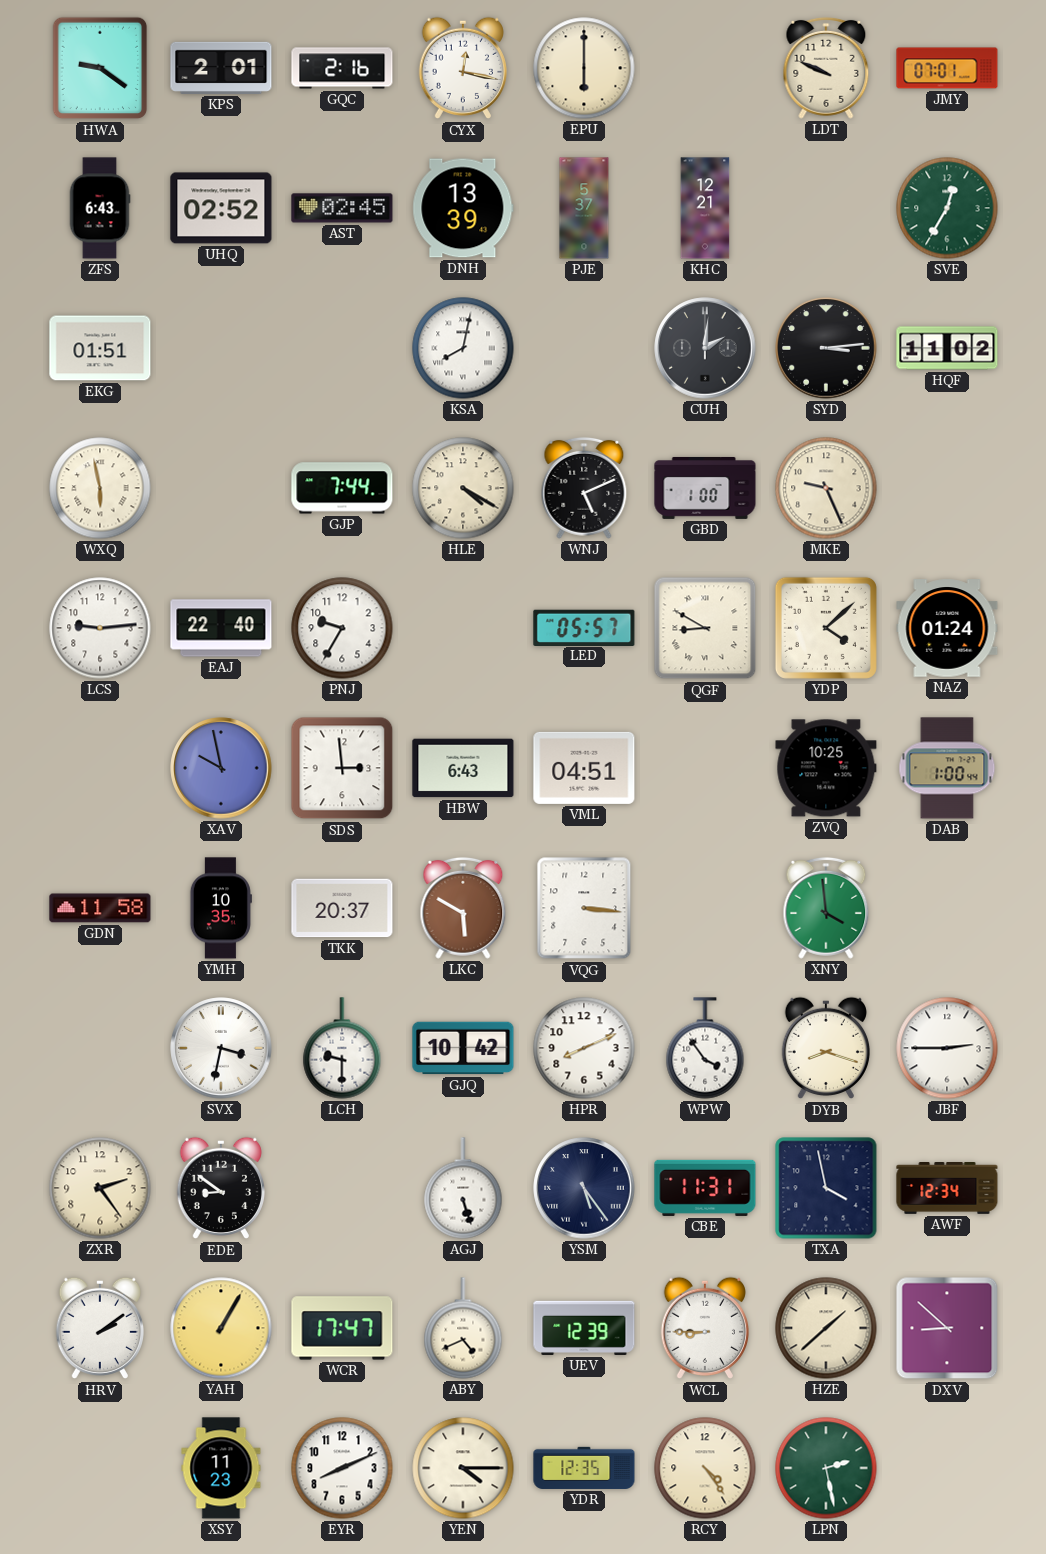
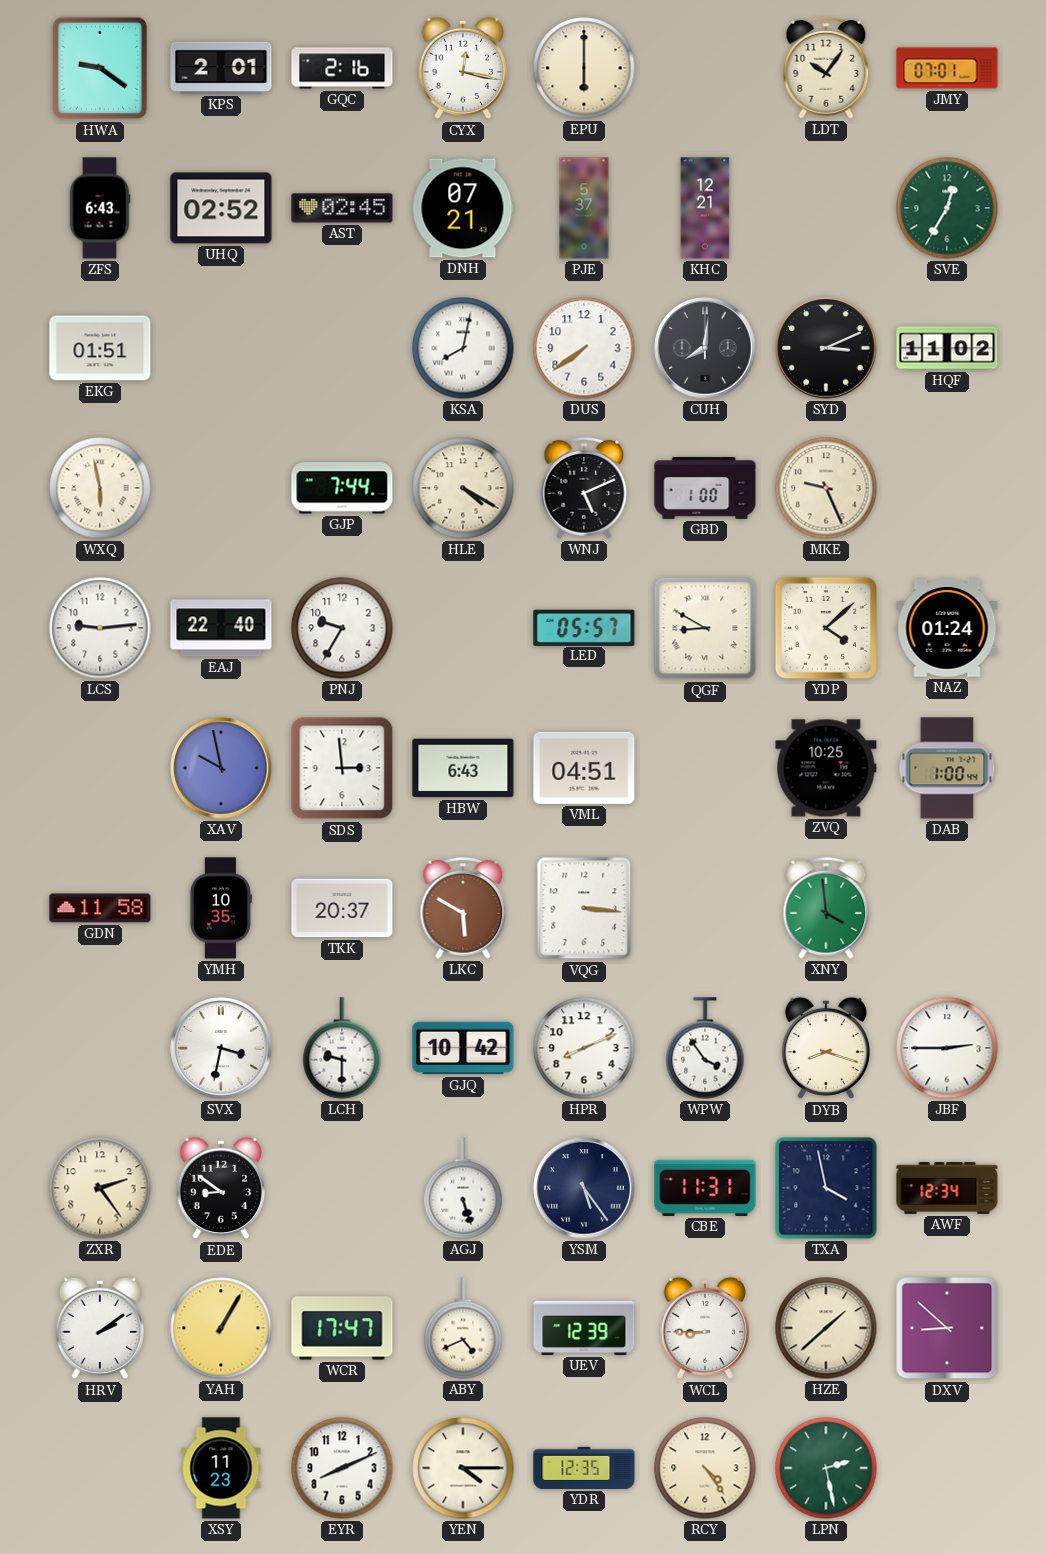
LDT: 9:49 -> 10:06 (826, 68)
DNH: 13:39 -> 07:21 (463, 208)
DUS: none -> 7:39 (584, 348)
CUH: 2:01 -> 8:01 (705, 348)
SYD: 3:14 -> 3:11 (826, 348)
